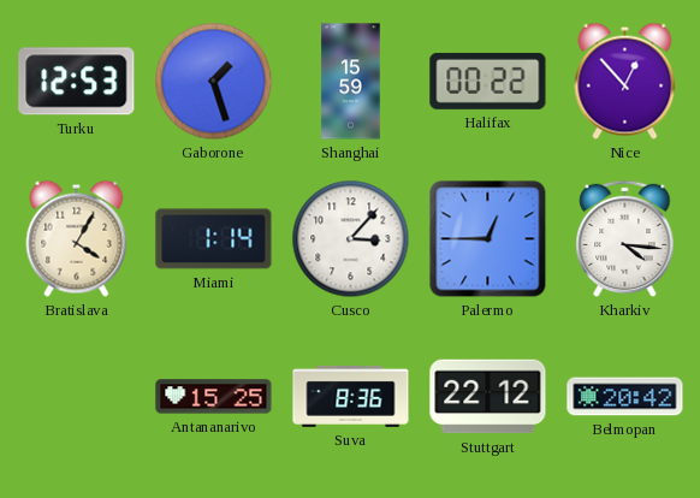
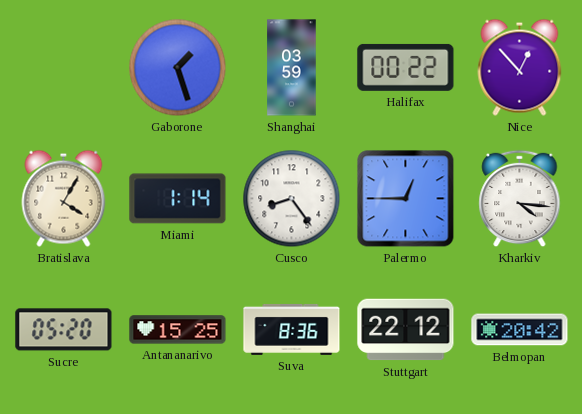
Turku: 12:53 -> none (77, 82)
Shanghai: 15:59 -> 03:59 (292, 68)
Cusco: 3:07 -> 8:24 (292, 199)
Sucre: none -> 05:20 (64, 330)
